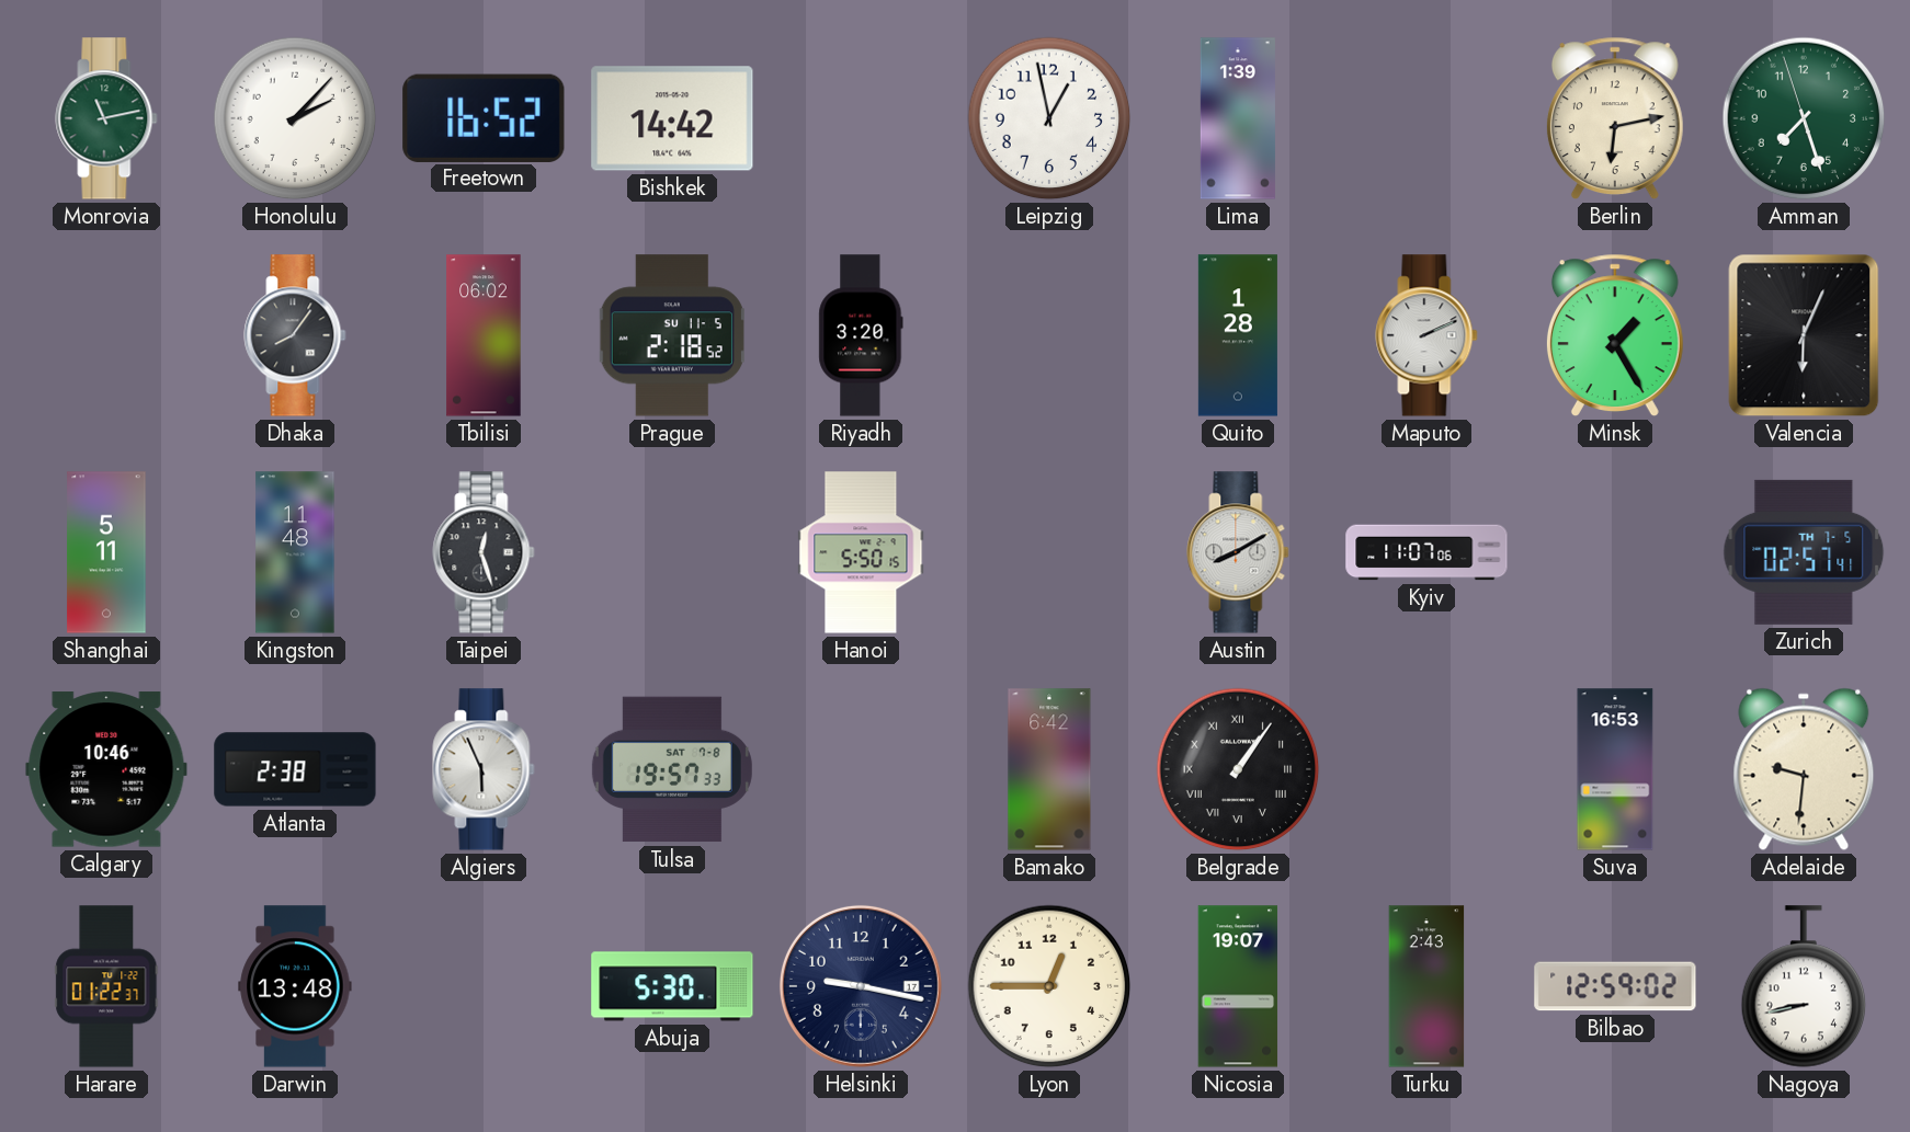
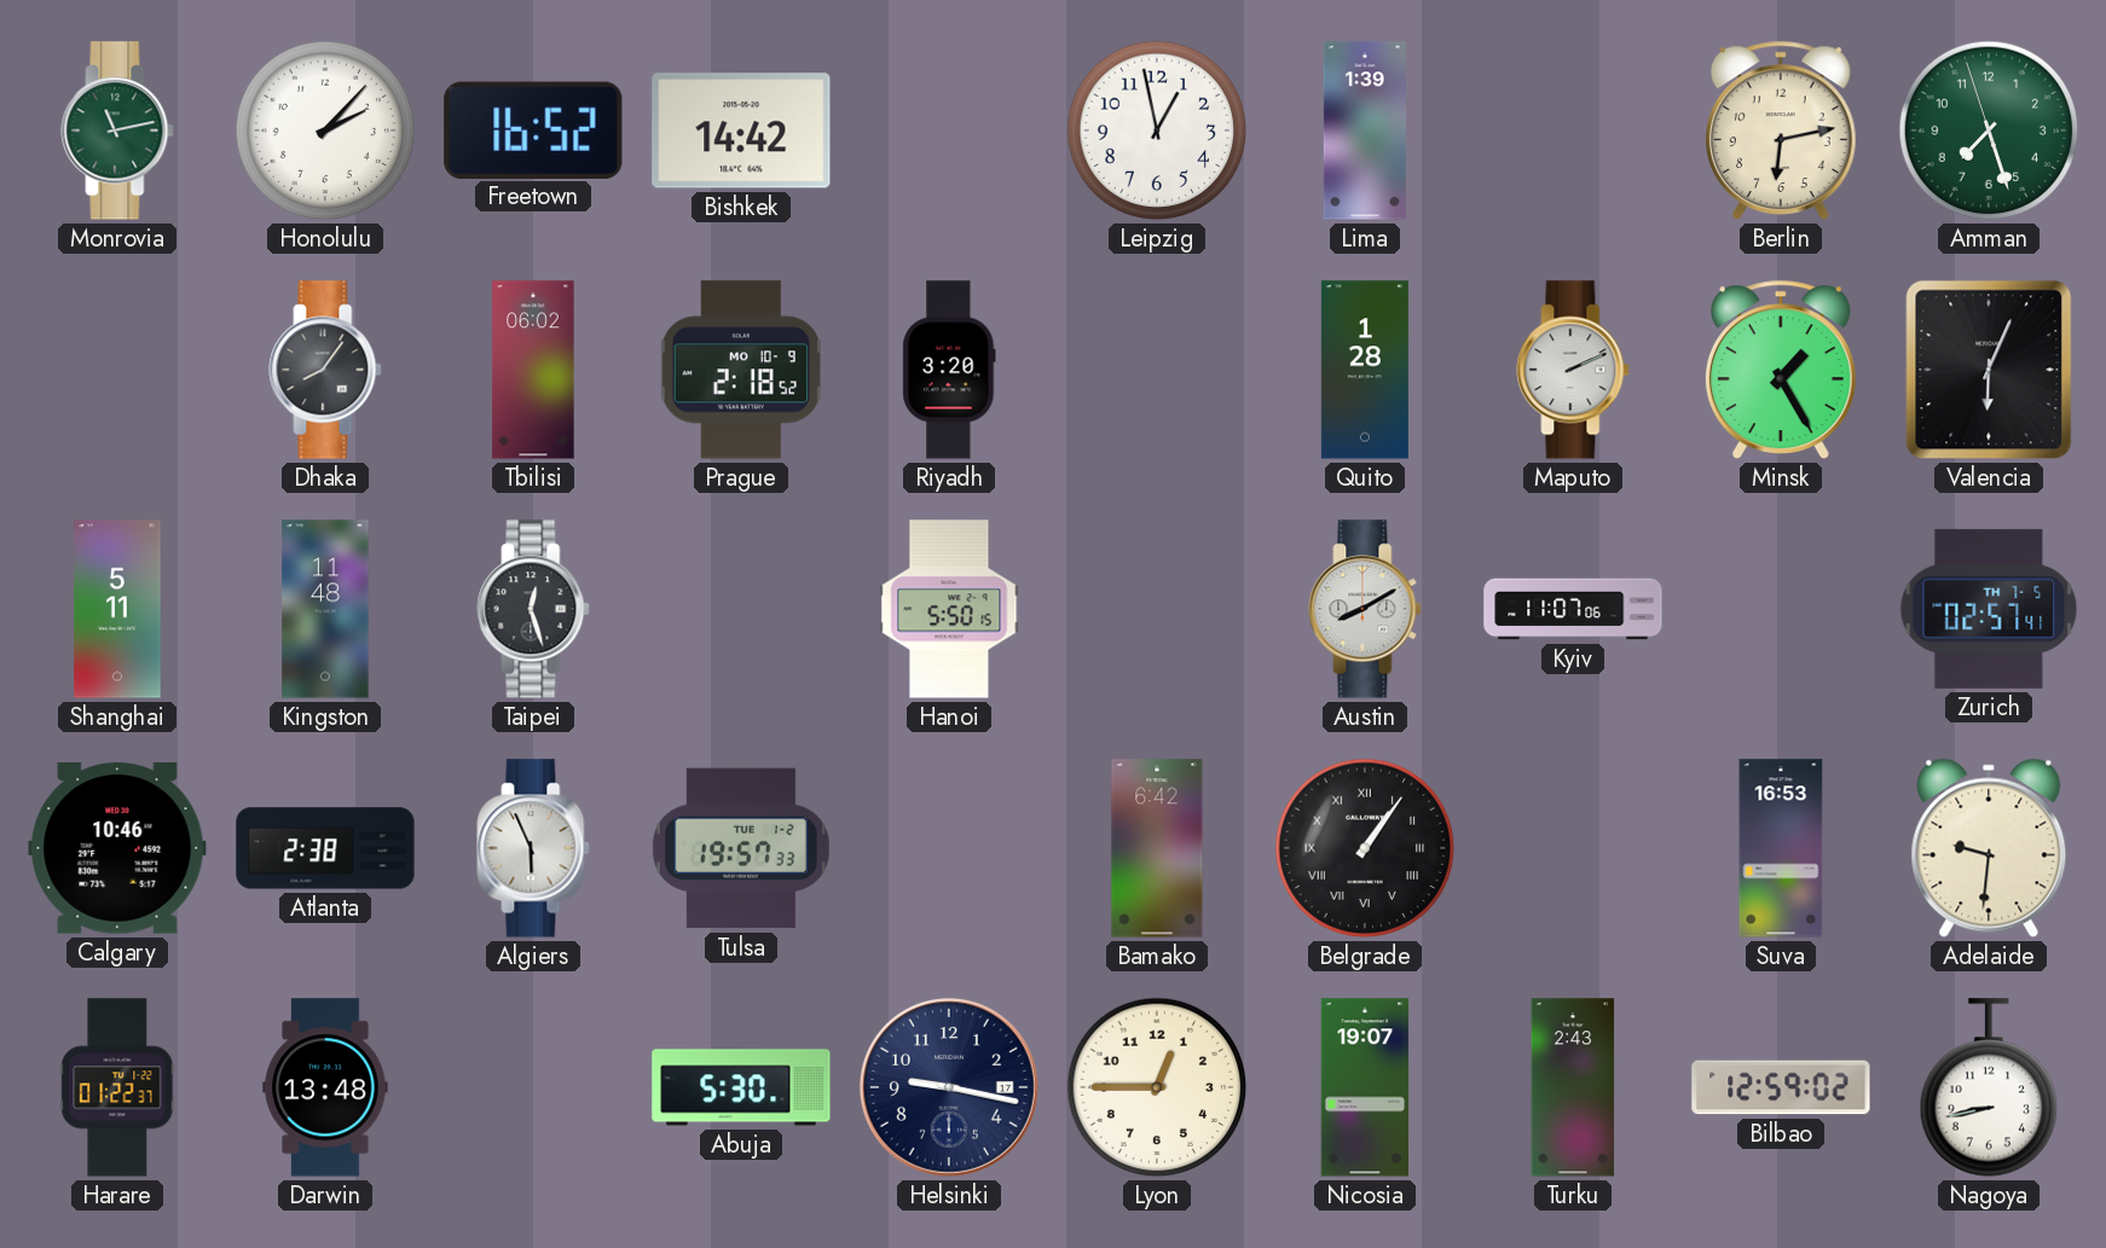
Prague date: SU 11-5 -> MO 10-9 (741, 370)
Tulsa date: SAT 7-8 -> TUE 1-2 (741, 848)
